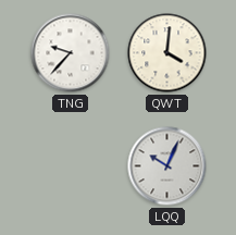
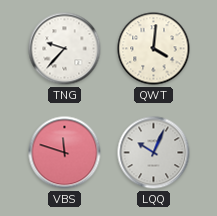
VBS: none -> 11:48 (65, 153)
